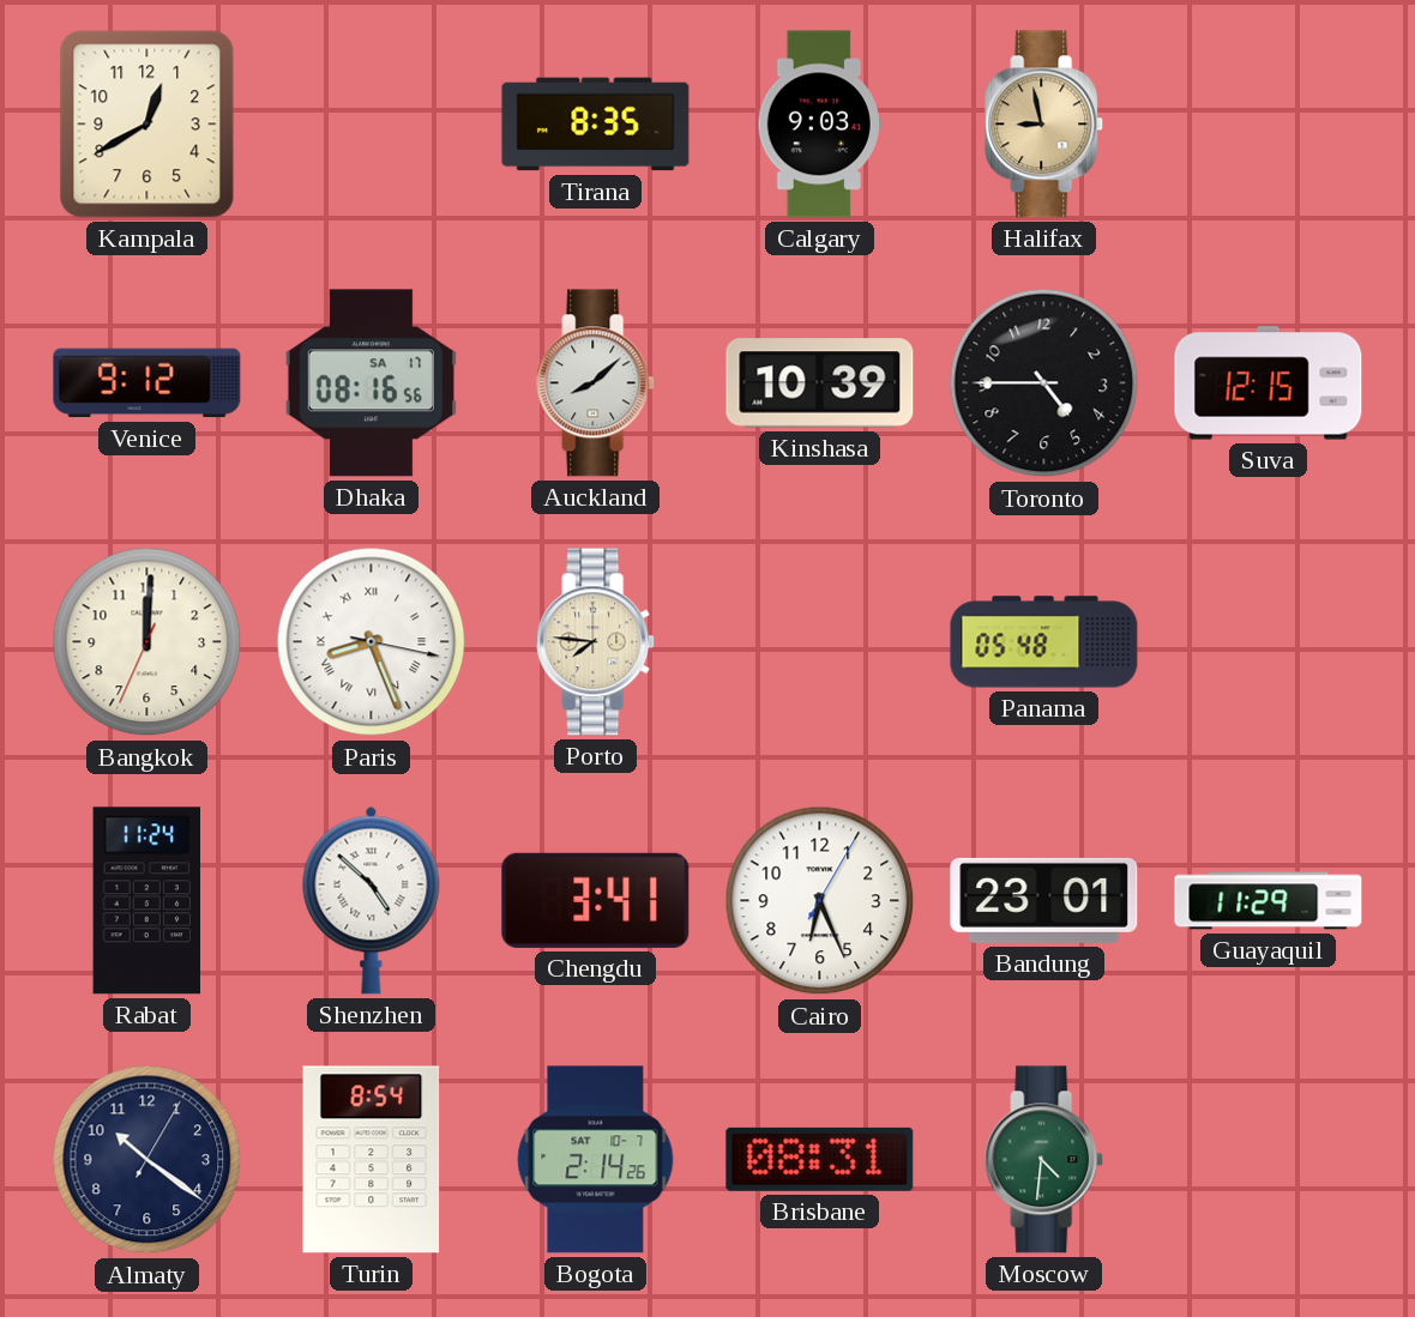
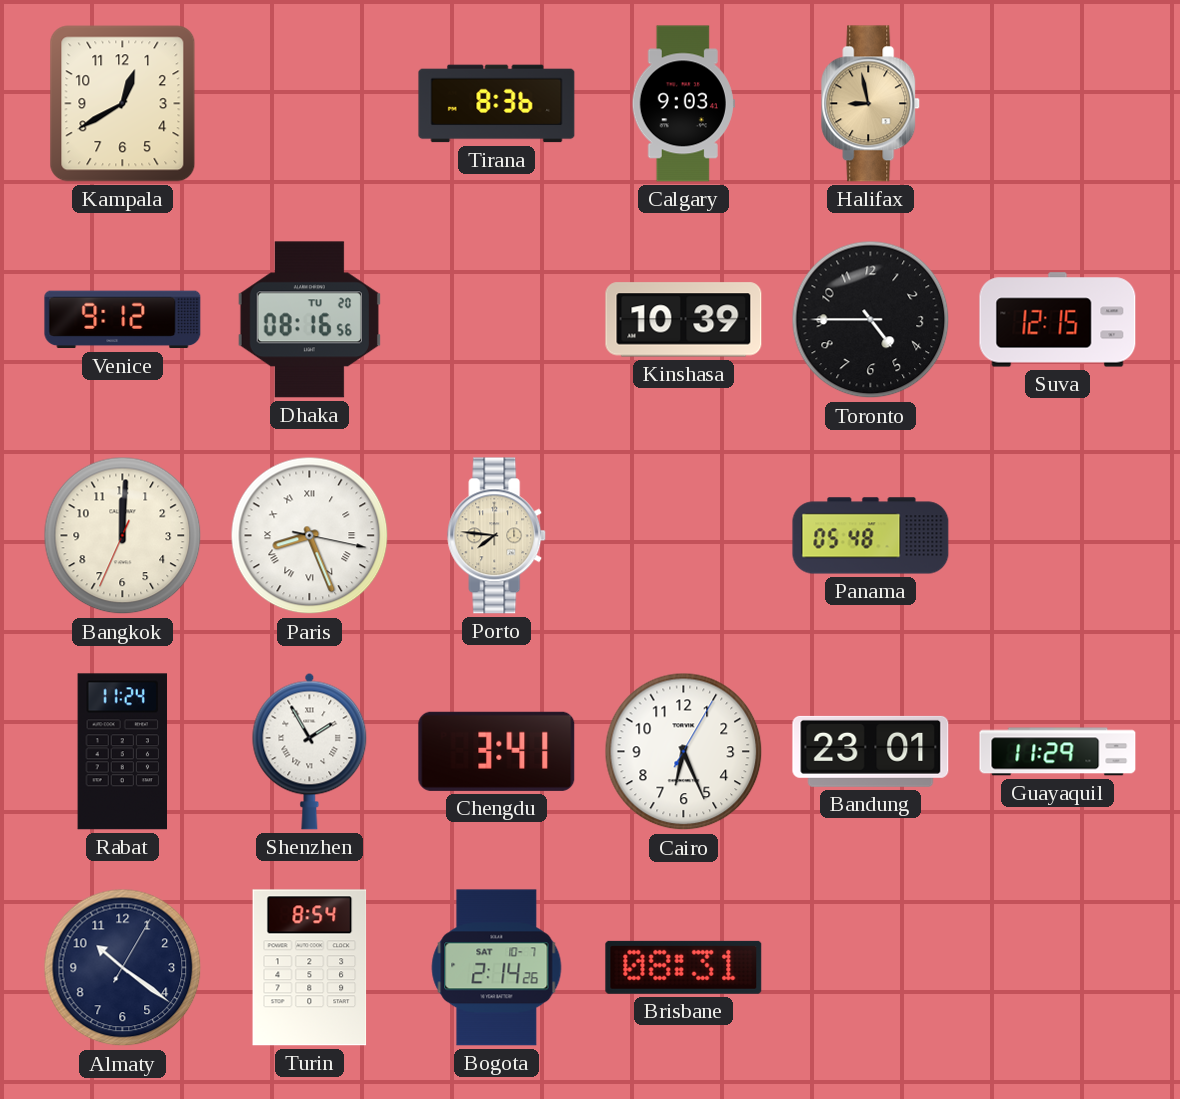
Tirana: 8:35 -> 8:36 (497, 104)
Dhaka date: SA 17 -> TU 20 (309, 320)
Auckland: 8:08 -> none (596, 383)
Shenzhen: 4:52 -> 1:55 (310, 751)
Moscow: 4:31 -> none (1044, 1160)
